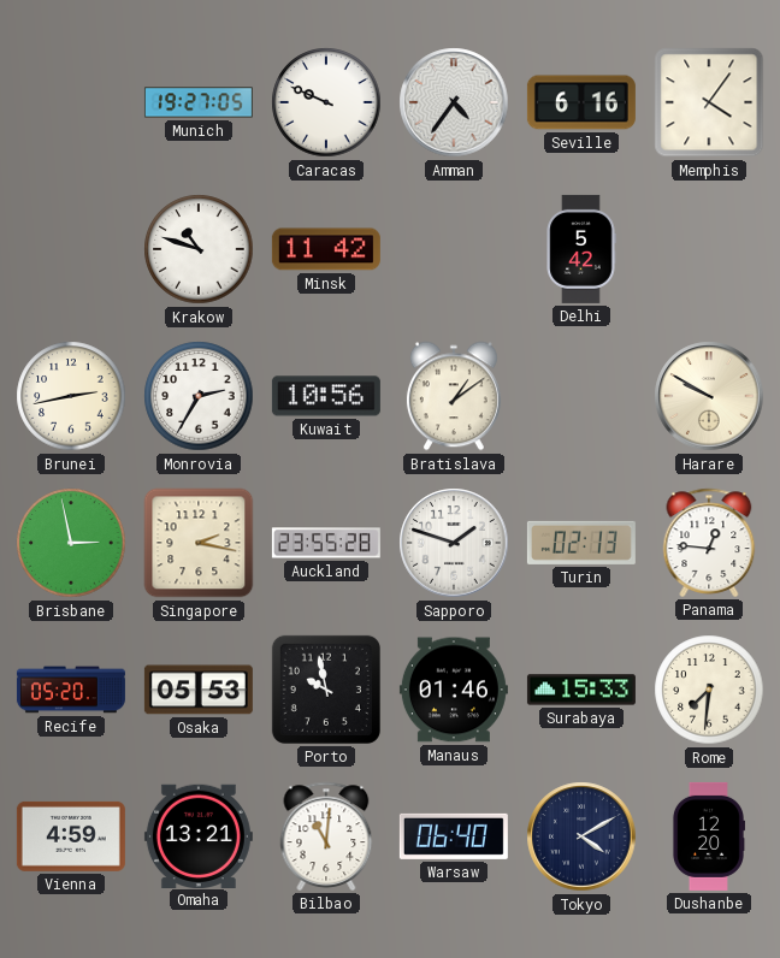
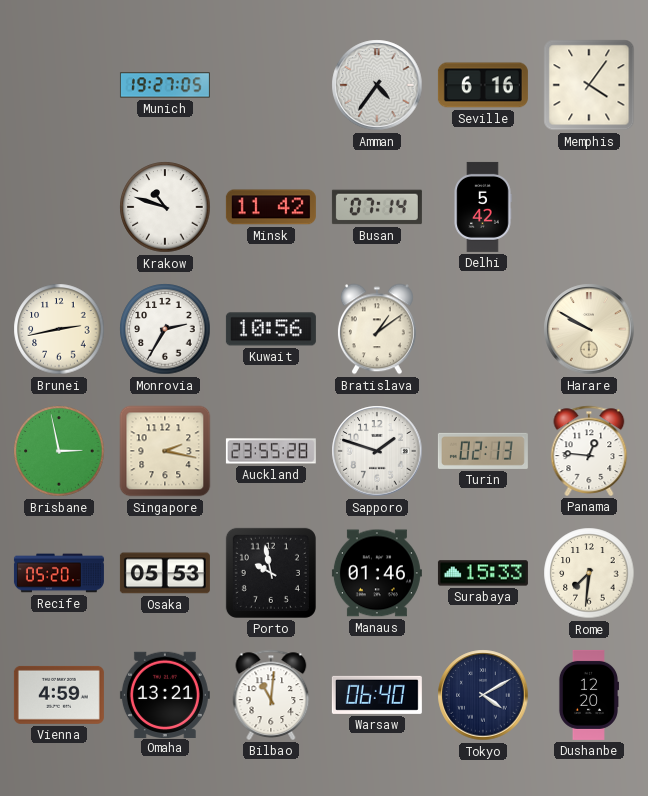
Caracas: 9:49 -> none (326, 102)
Busan: none -> 07:14 (377, 207)
